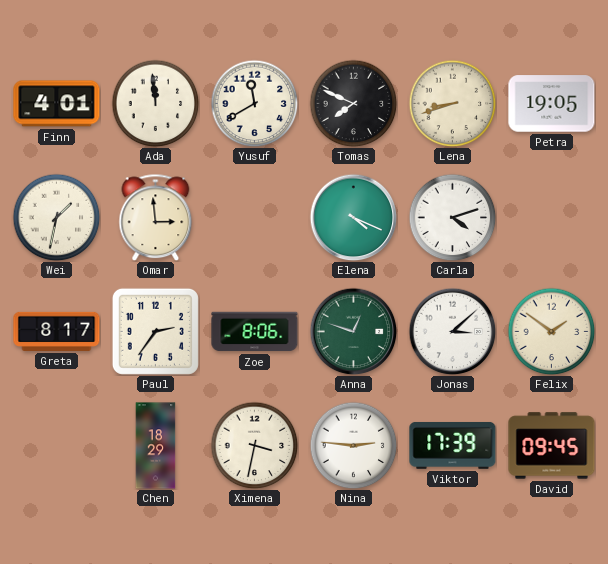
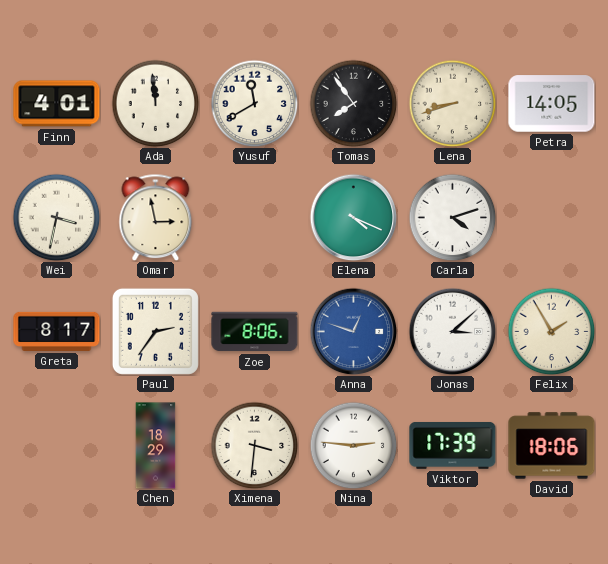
Tomas: 7:49 -> 7:54 (353, 103)
Petra: 19:05 -> 14:05 (552, 104)
Wei: 1:32 -> 3:32 (56, 217)
Omar: 2:59 -> 2:58 (156, 217)
Anna dial: green -> blue (353, 331)
Felix: 1:51 -> 1:55 (551, 331)
Ximena: 3:32 -> 3:31 (254, 445)
David: 09:45 -> 18:06 (552, 446)
